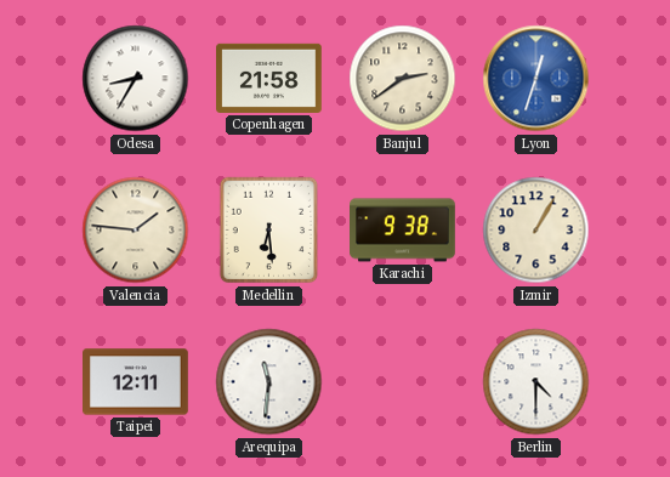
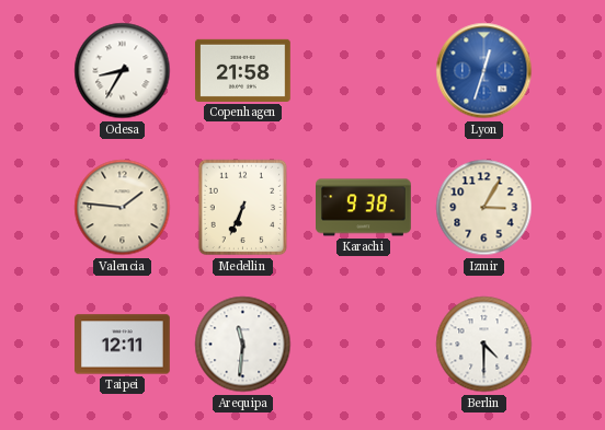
Banjul: 2:39 -> none (403, 79)
Medellin: 6:29 -> 6:34 (243, 208)
Izmir: 1:05 -> 3:05 (484, 208)
